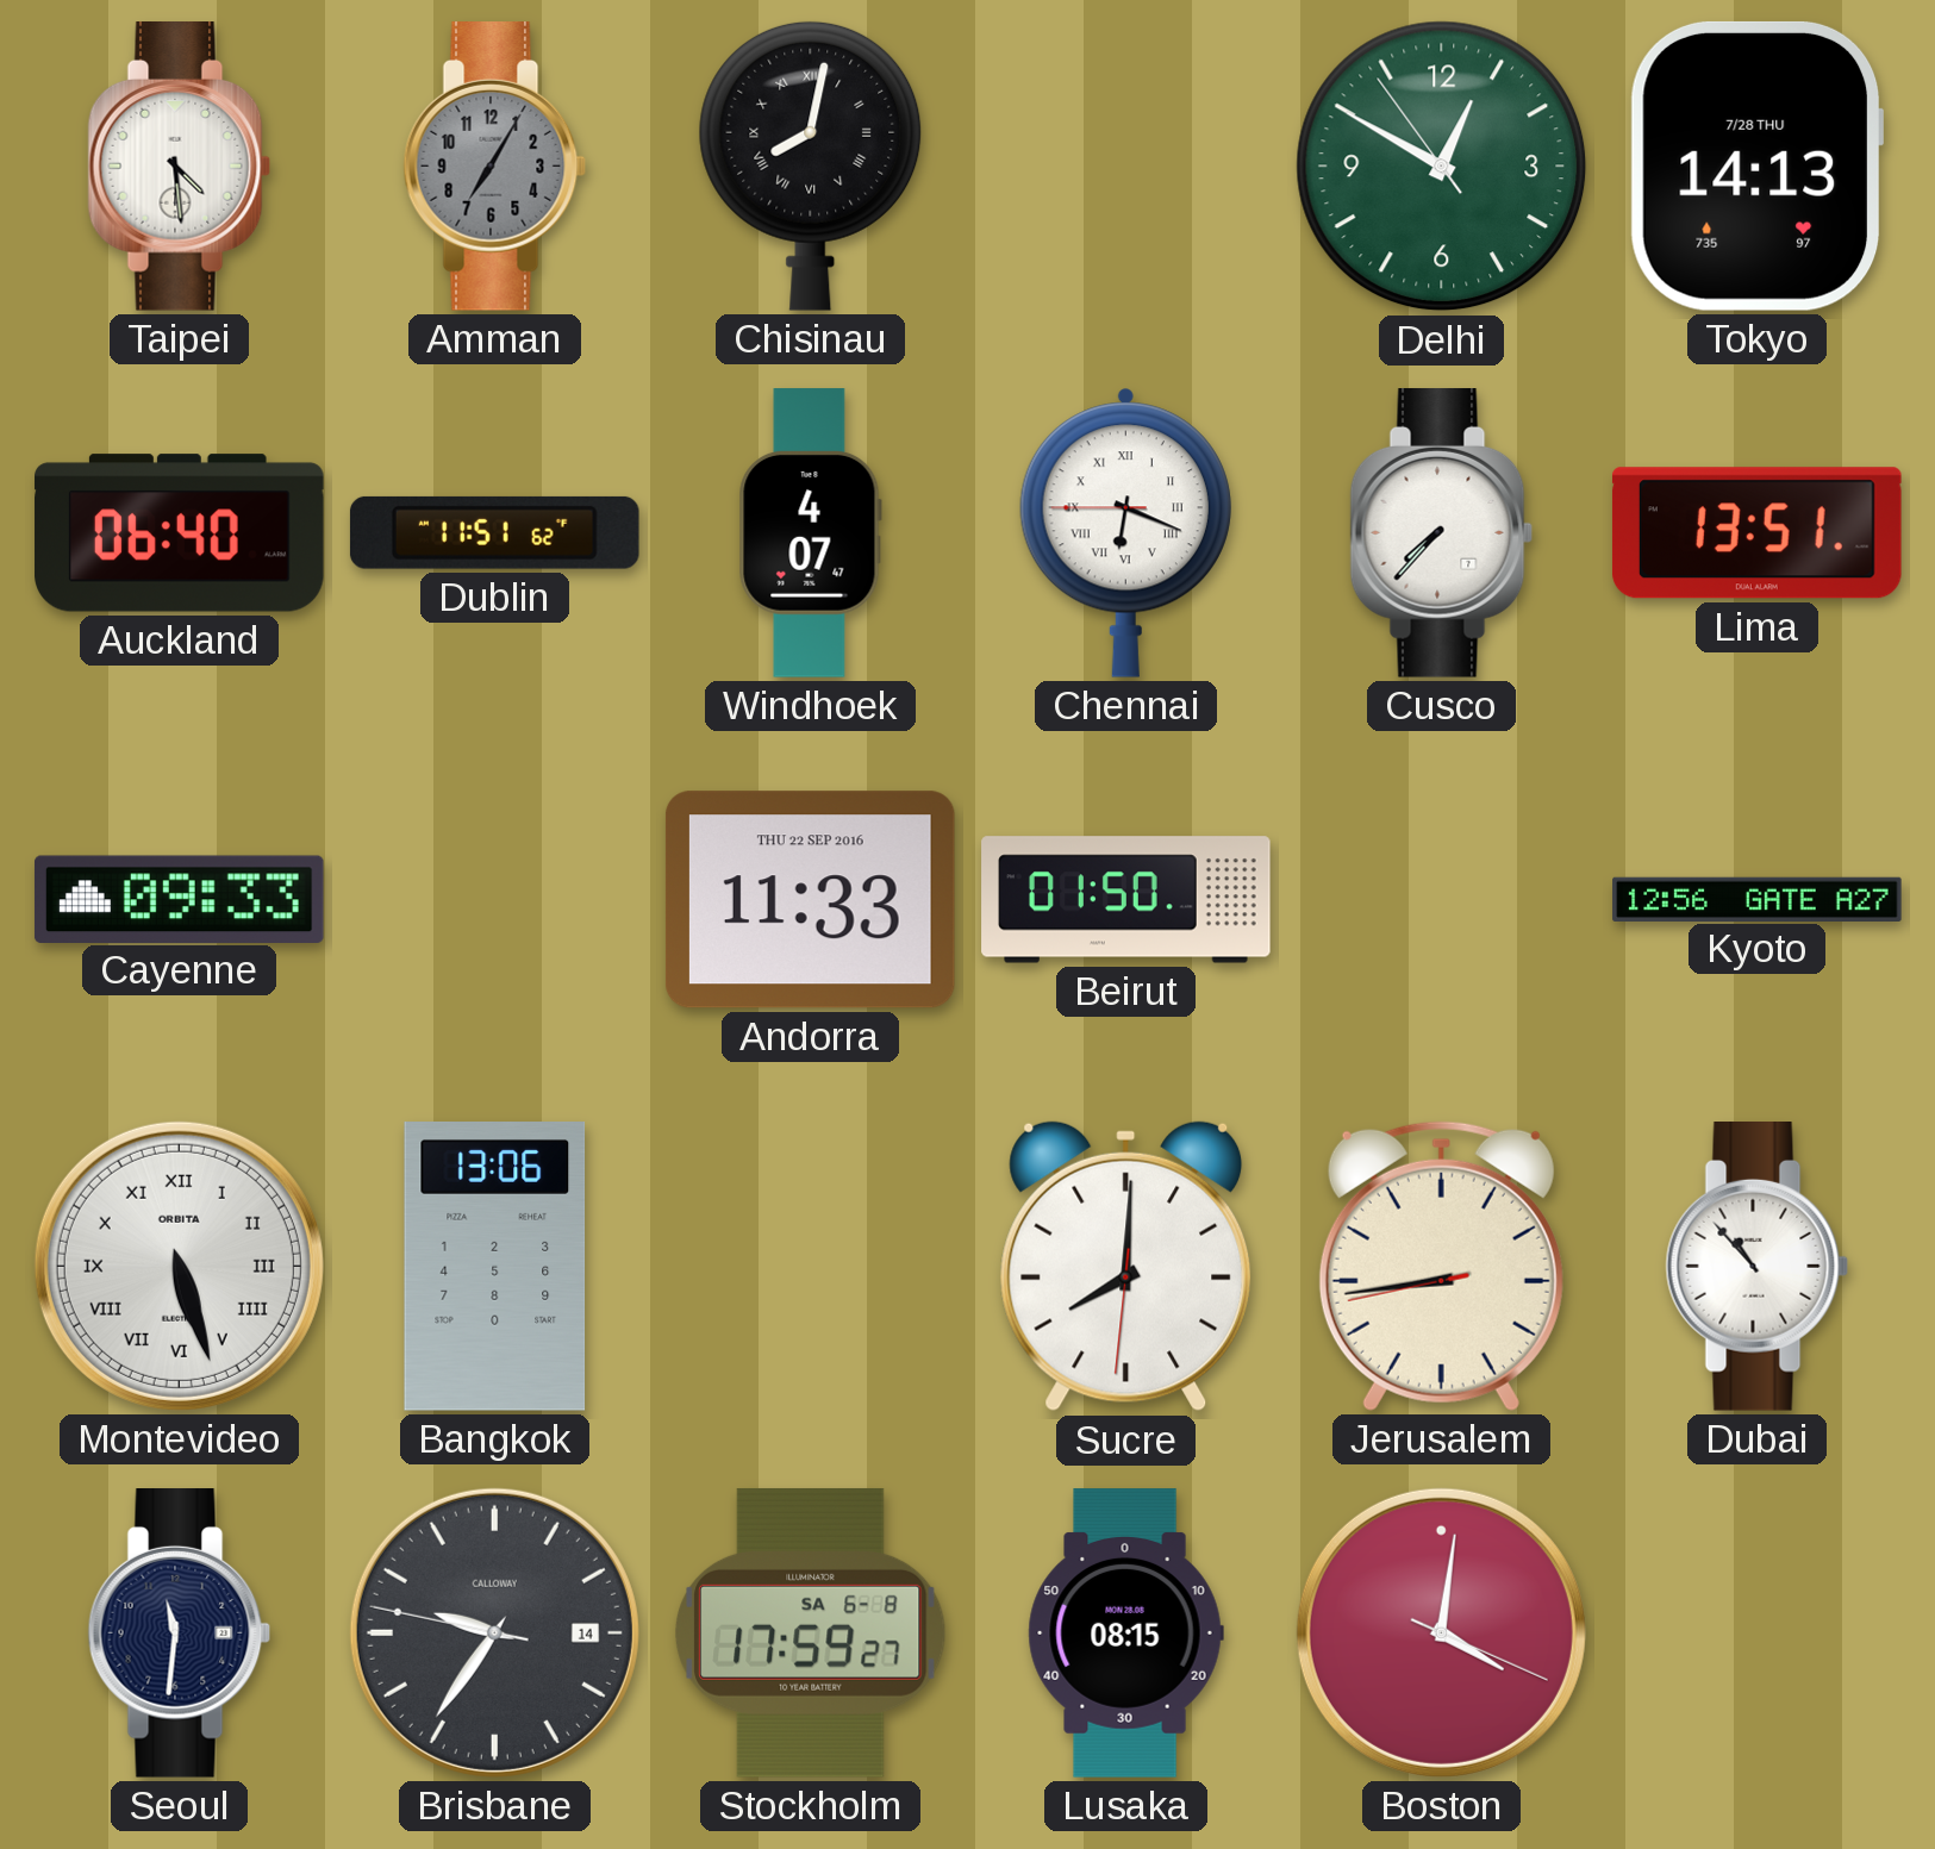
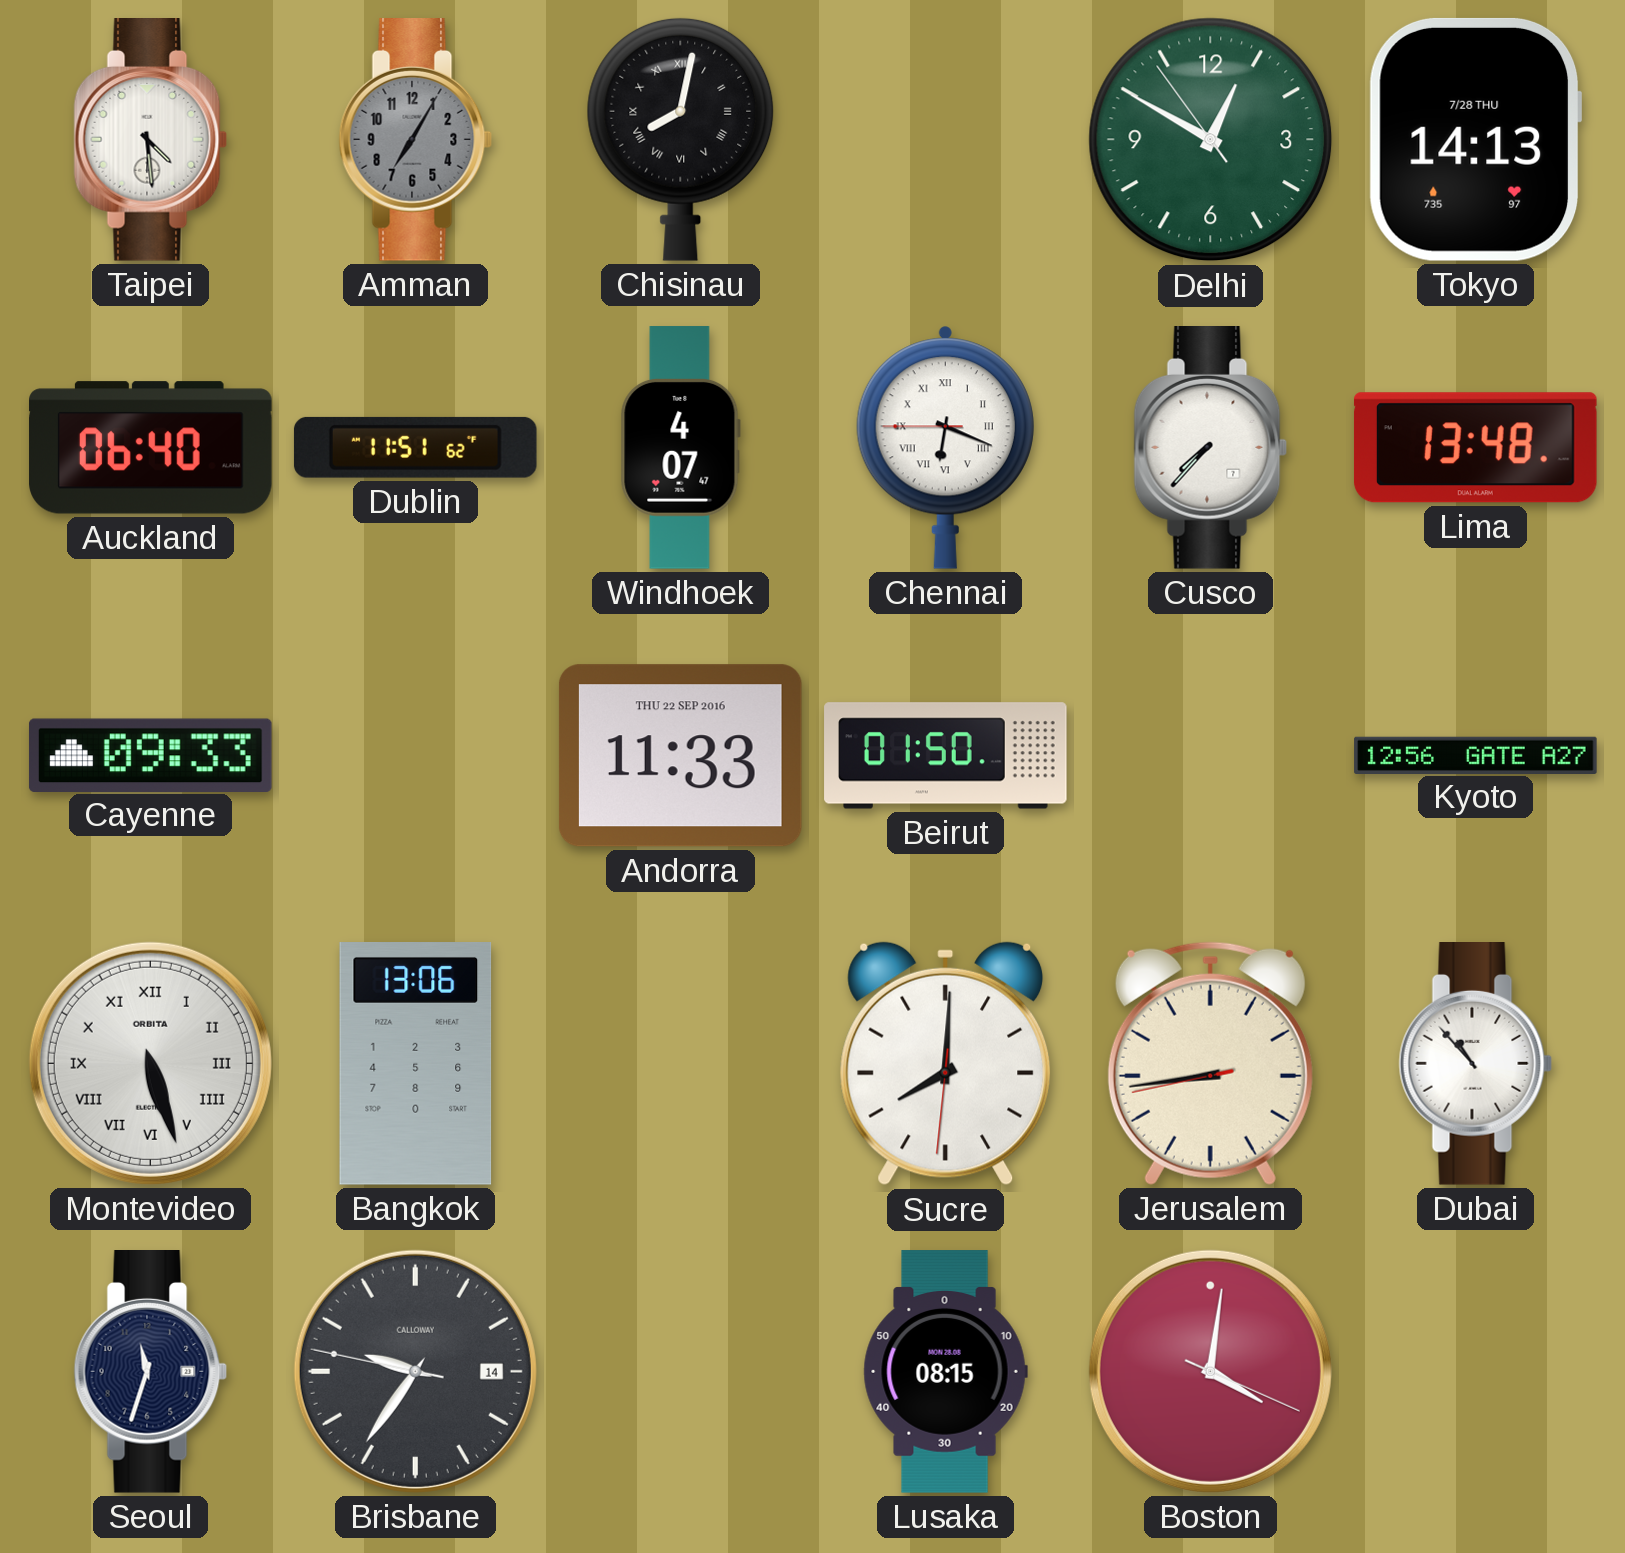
Lima: 13:51 -> 13:48 (1476, 448)
Seoul: 11:31 -> 11:33 (151, 1372)
Stockholm: 17:59 -> none (811, 1632)
